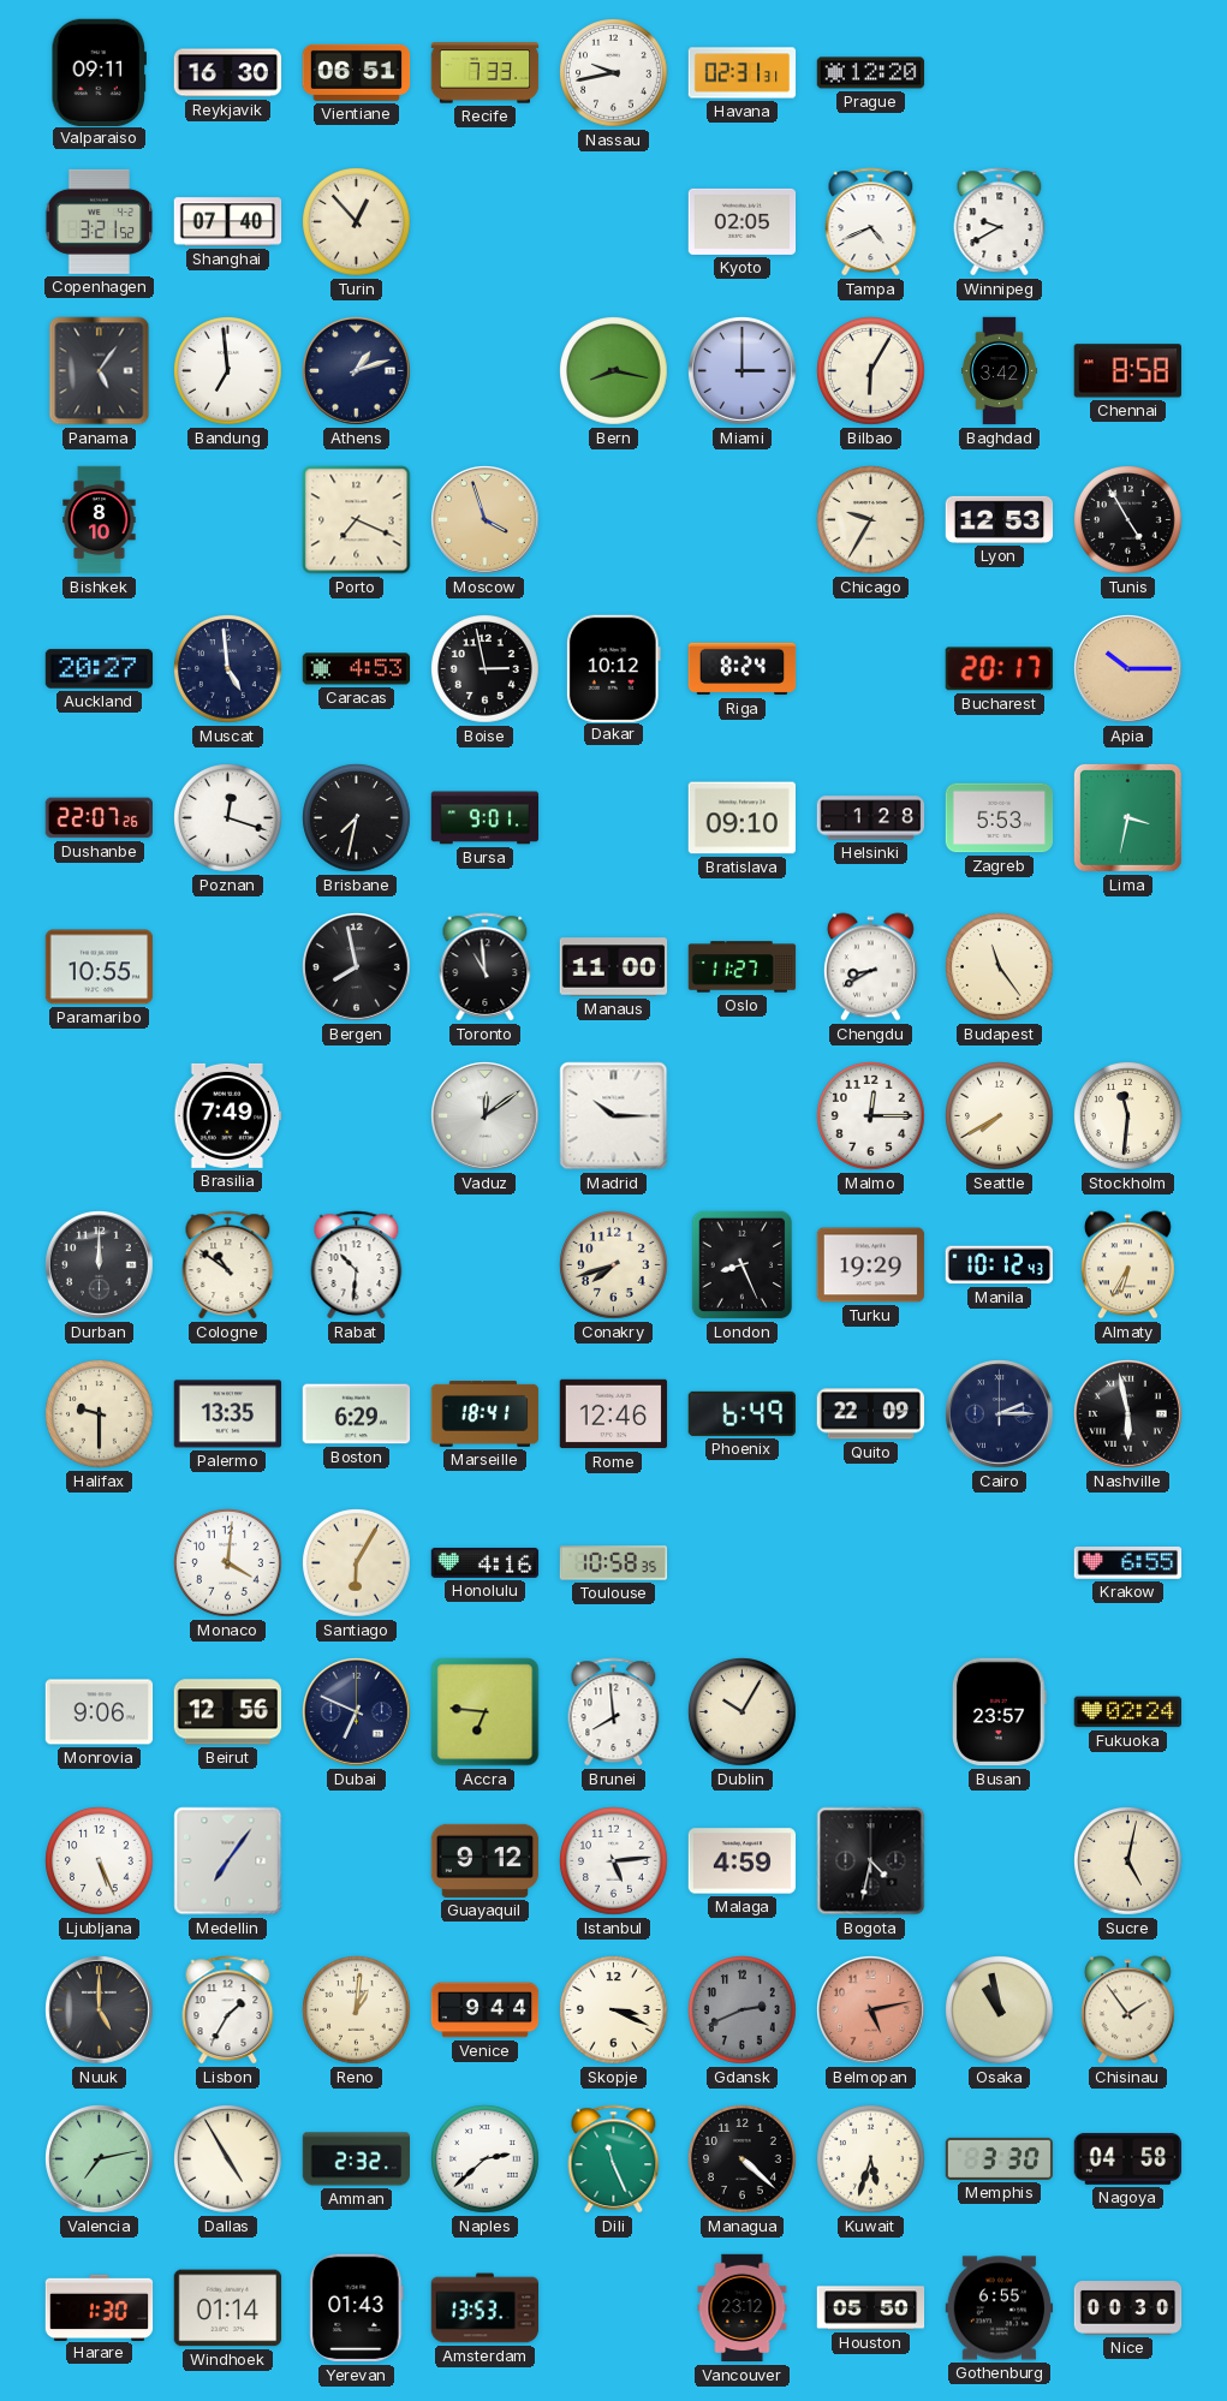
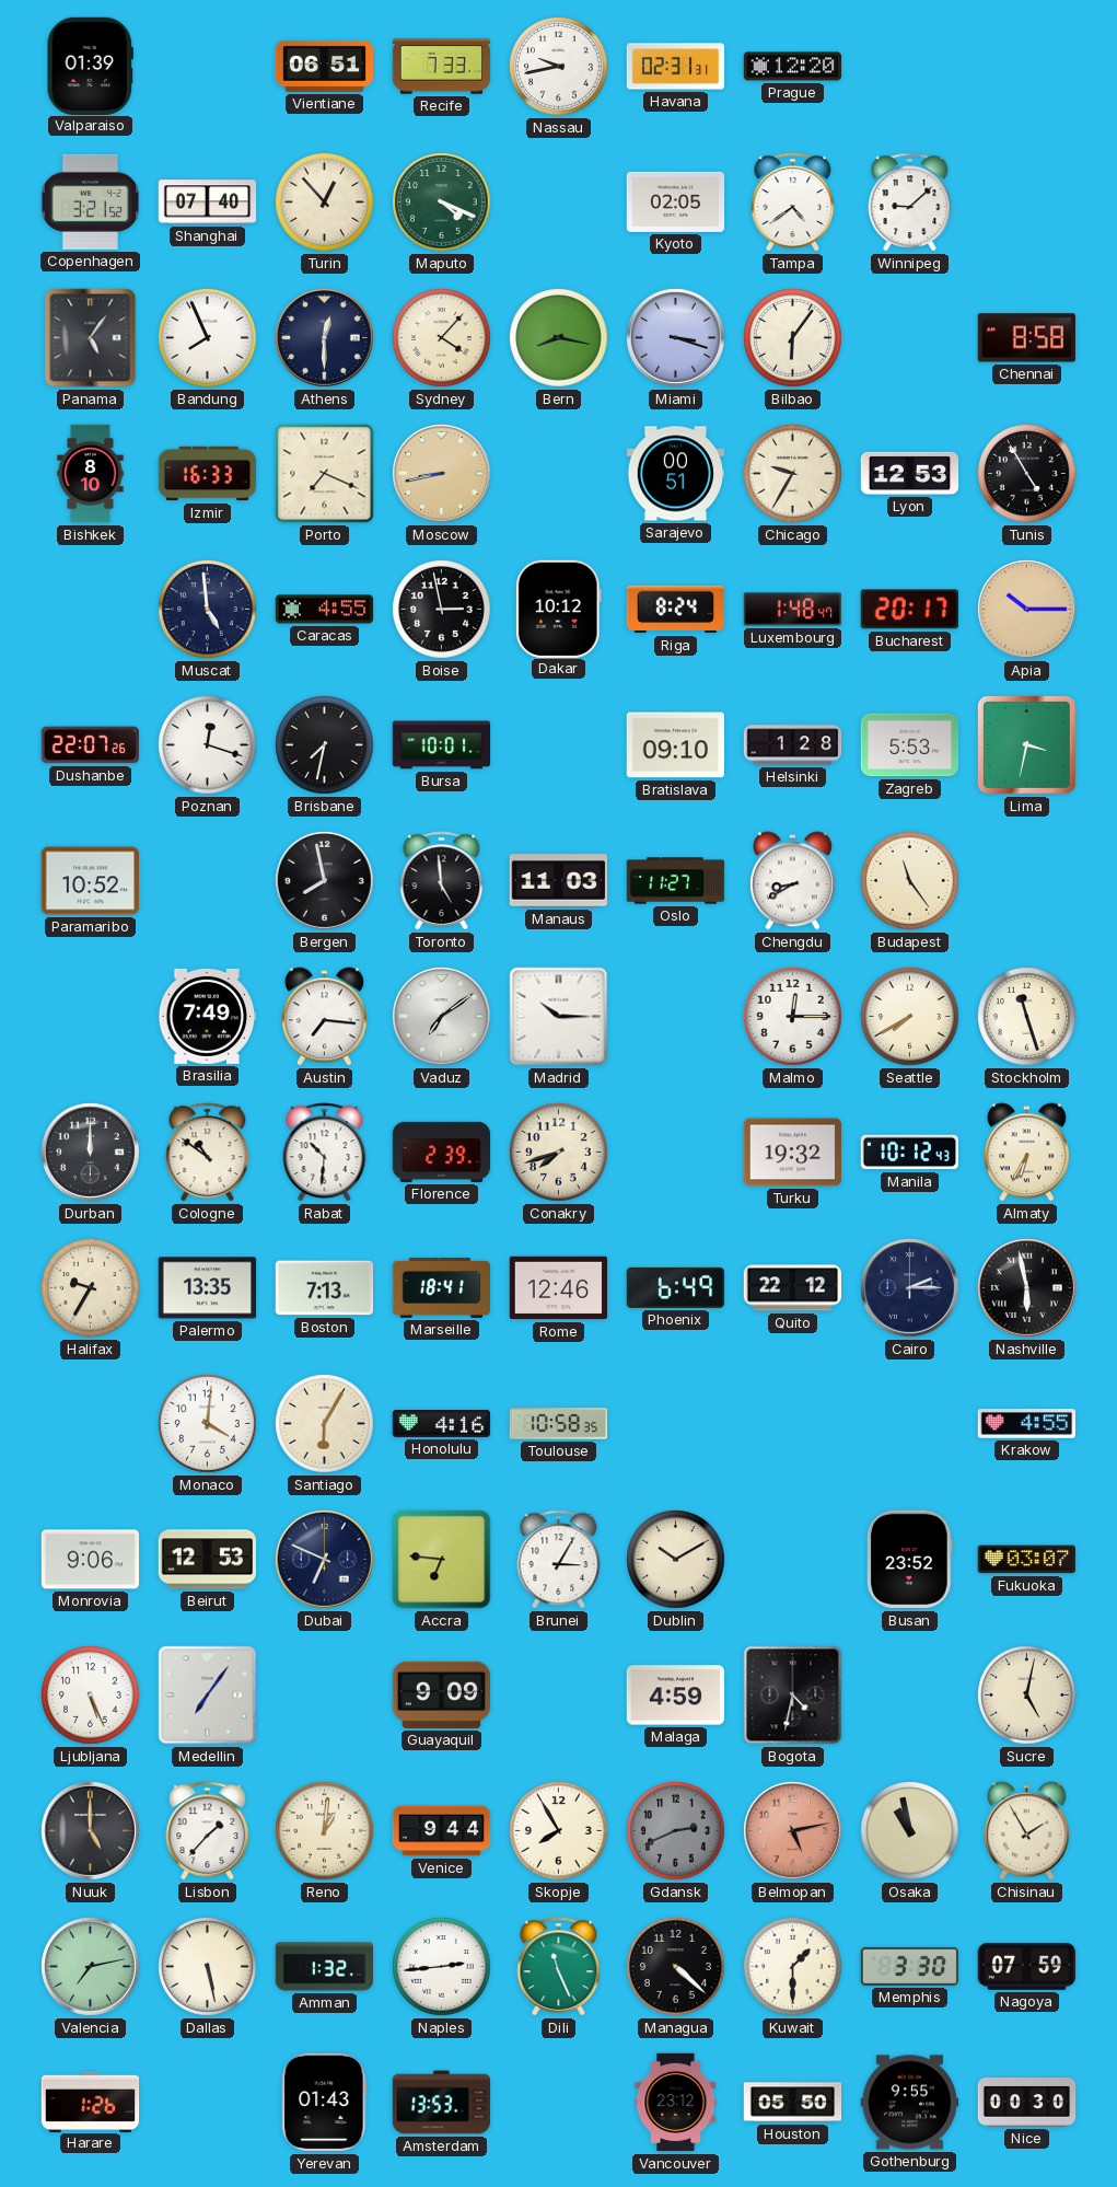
Valparaiso: 09:11 -> 01:39 (90, 66)
Reykjavik: 16:30 -> none (228, 73)
Maputo: none -> 4:19 (442, 202)
Tampa: 4:41 -> 4:39 (793, 202)
Winnipeg: 9:40 -> 9:08 (910, 202)
Bandung: 6:59 -> 7:56 (208, 338)
Athens: 1:12 -> 12:30 (325, 338)
Sydney: none -> 4:07 (442, 338)
Miami: 3:00 -> 3:18 (676, 338)
Bilbao: 6:05 -> 6:06 (793, 338)
Baghdad: 3:42 -> none (999, 371)
Izmir: none -> 16:33 (208, 474)
Moscow: 3:57 -> 8:43 (442, 474)
Sarajevo: none -> 00:51 (676, 474)
Auckland: 20:27 -> none (100, 669)
Caracas: 4:53 -> 4:55 (325, 610)
Luxembourg: none -> 1:48 (792, 610)
Bursa: 9:01 -> 10:01 (442, 745)
Paramaribo: 10:55 -> 10:52 (91, 881)
Toronto: 10:59 -> 4:59 (442, 881)
Manaus: 11:00 -> 11:03 (559, 881)
Austin: none -> 7:16 (324, 1017)
Vaduz: 12:09 -> 7:09 (442, 1017)
Stockholm: 11:31 -> 11:27 (1027, 1017)
Florence: none -> 2:39 (442, 1152)
London: 8:26 -> none (743, 1265)
Turku: 19:29 -> 19:32 (793, 1153)
Halifax: 9:30 -> 9:35 (91, 1288)
Boston: 6:29 -> 7:13 (325, 1288)
Quito: 22:09 -> 22:12 (793, 1288)
Krakow: 6:55 -> 4:55 (1027, 1424)
Beirut: 12:56 -> 12:53 (207, 1560)
Brunei: 7:59 -> 3:05 (559, 1560)
Dublin: 10:05 -> 10:10 (676, 1560)
Busan: 23:57 -> 23:52 (909, 1560)
Fukuoka: 02:24 -> 03:07 (1027, 1560)
Guayaquil: 9:12 -> 9:09 (442, 1694)
Istanbul: 5:14 -> none (614, 1861)
Lisbon: 1:35 -> 1:37 (208, 1831)
Skopje: 3:19 -> 7:55 (559, 1831)
Chisinau: 1:54 -> 1:55 (1026, 1831)
Dallas: 4:55 -> 5:28 (208, 1967)
Amman: 2:32 -> 1:32 (325, 1967)
Naples: 2:38 -> 2:44 (442, 1967)
Kuwait: 5:33 -> 1:30 (793, 1967)
Nagoya: 04:58 -> 07:59 (1027, 1966)
Harare: 1:30 -> 1:26 (91, 2102)
Windhoek: 01:14 -> none (228, 2308)
Gothenburg: 6:55 -> 9:55 (910, 2103)
